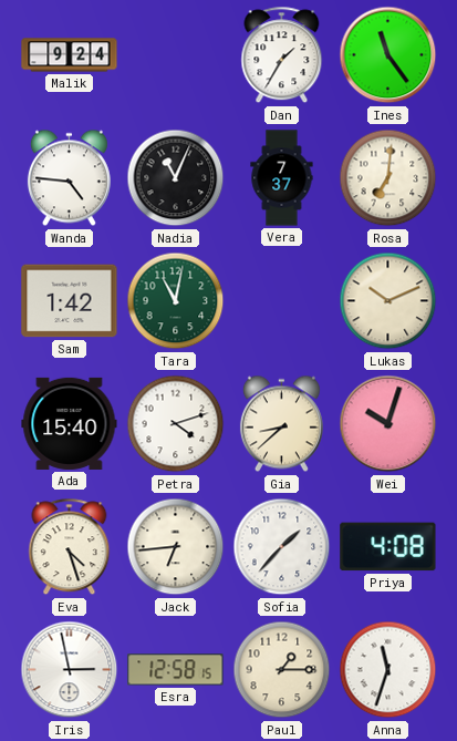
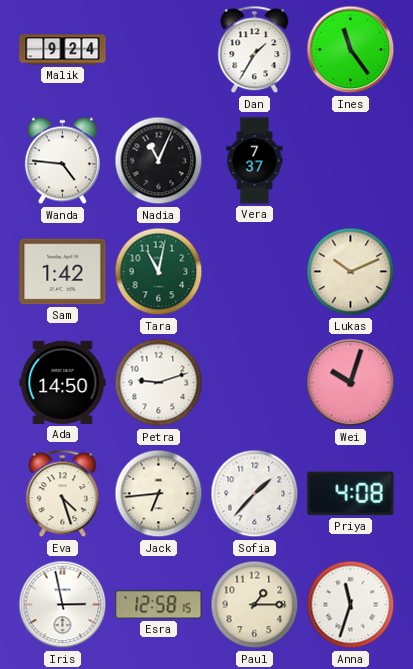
Rosa: 7:01 -> none (388, 178)
Ada: 15:40 -> 14:50 (63, 382)
Petra: 4:12 -> 9:12 (159, 383)
Gia: 8:38 -> none (281, 424)
